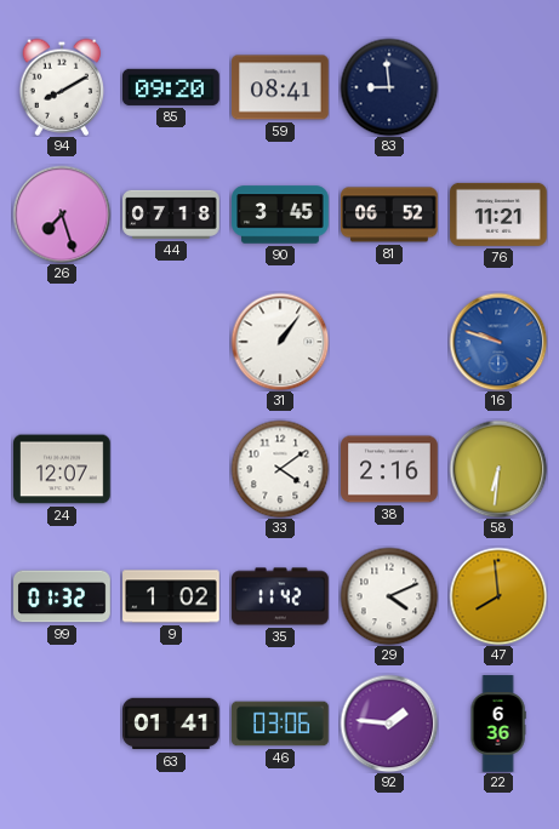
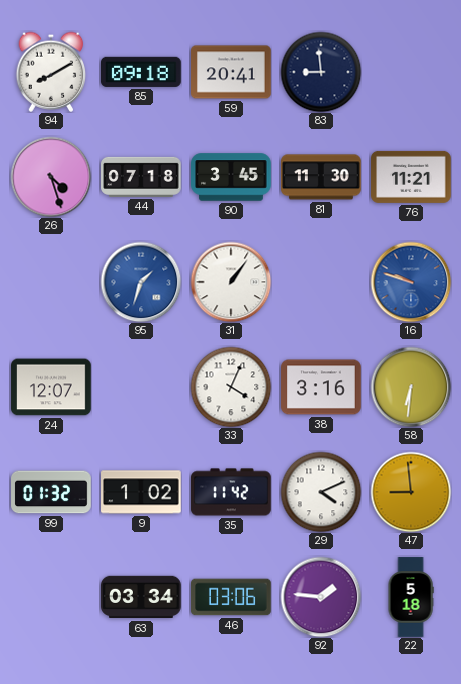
85: 09:20 -> 09:18 (142, 72)
59: 08:41 -> 20:41 (231, 72)
26: 7:27 -> 4:27 (51, 177)
81: 06:52 -> 11:30 (321, 177)
95: none -> 1:33 (141, 282)
33: 4:09 -> 4:04 (231, 387)
38: 2:16 -> 3:16 (321, 387)
47: 7:59 -> 8:59 (411, 492)
63: 01:41 -> 03:34 (141, 597)
22: 6:36 -> 5:18 (411, 597)
